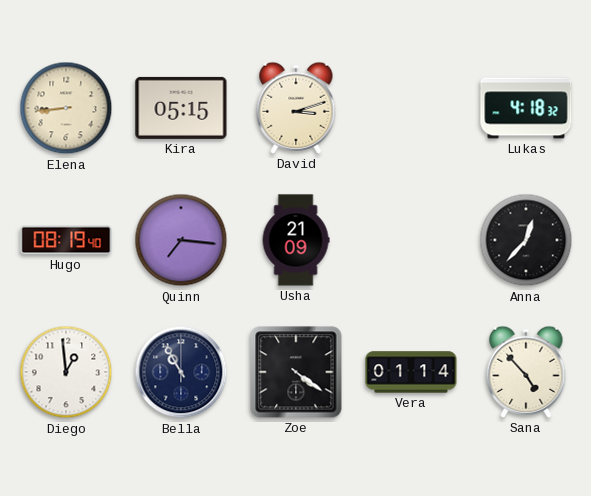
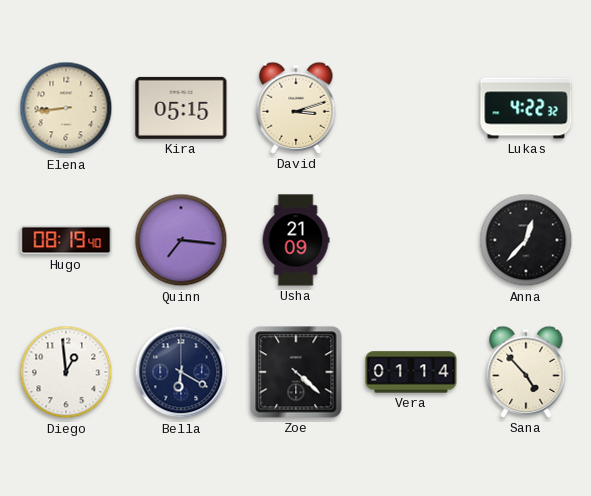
Lukas: 4:18 -> 4:22 (526, 108)
Bella: 10:55 -> 6:20 (181, 372)
Zoe: 4:21 -> 4:22 (296, 372)
